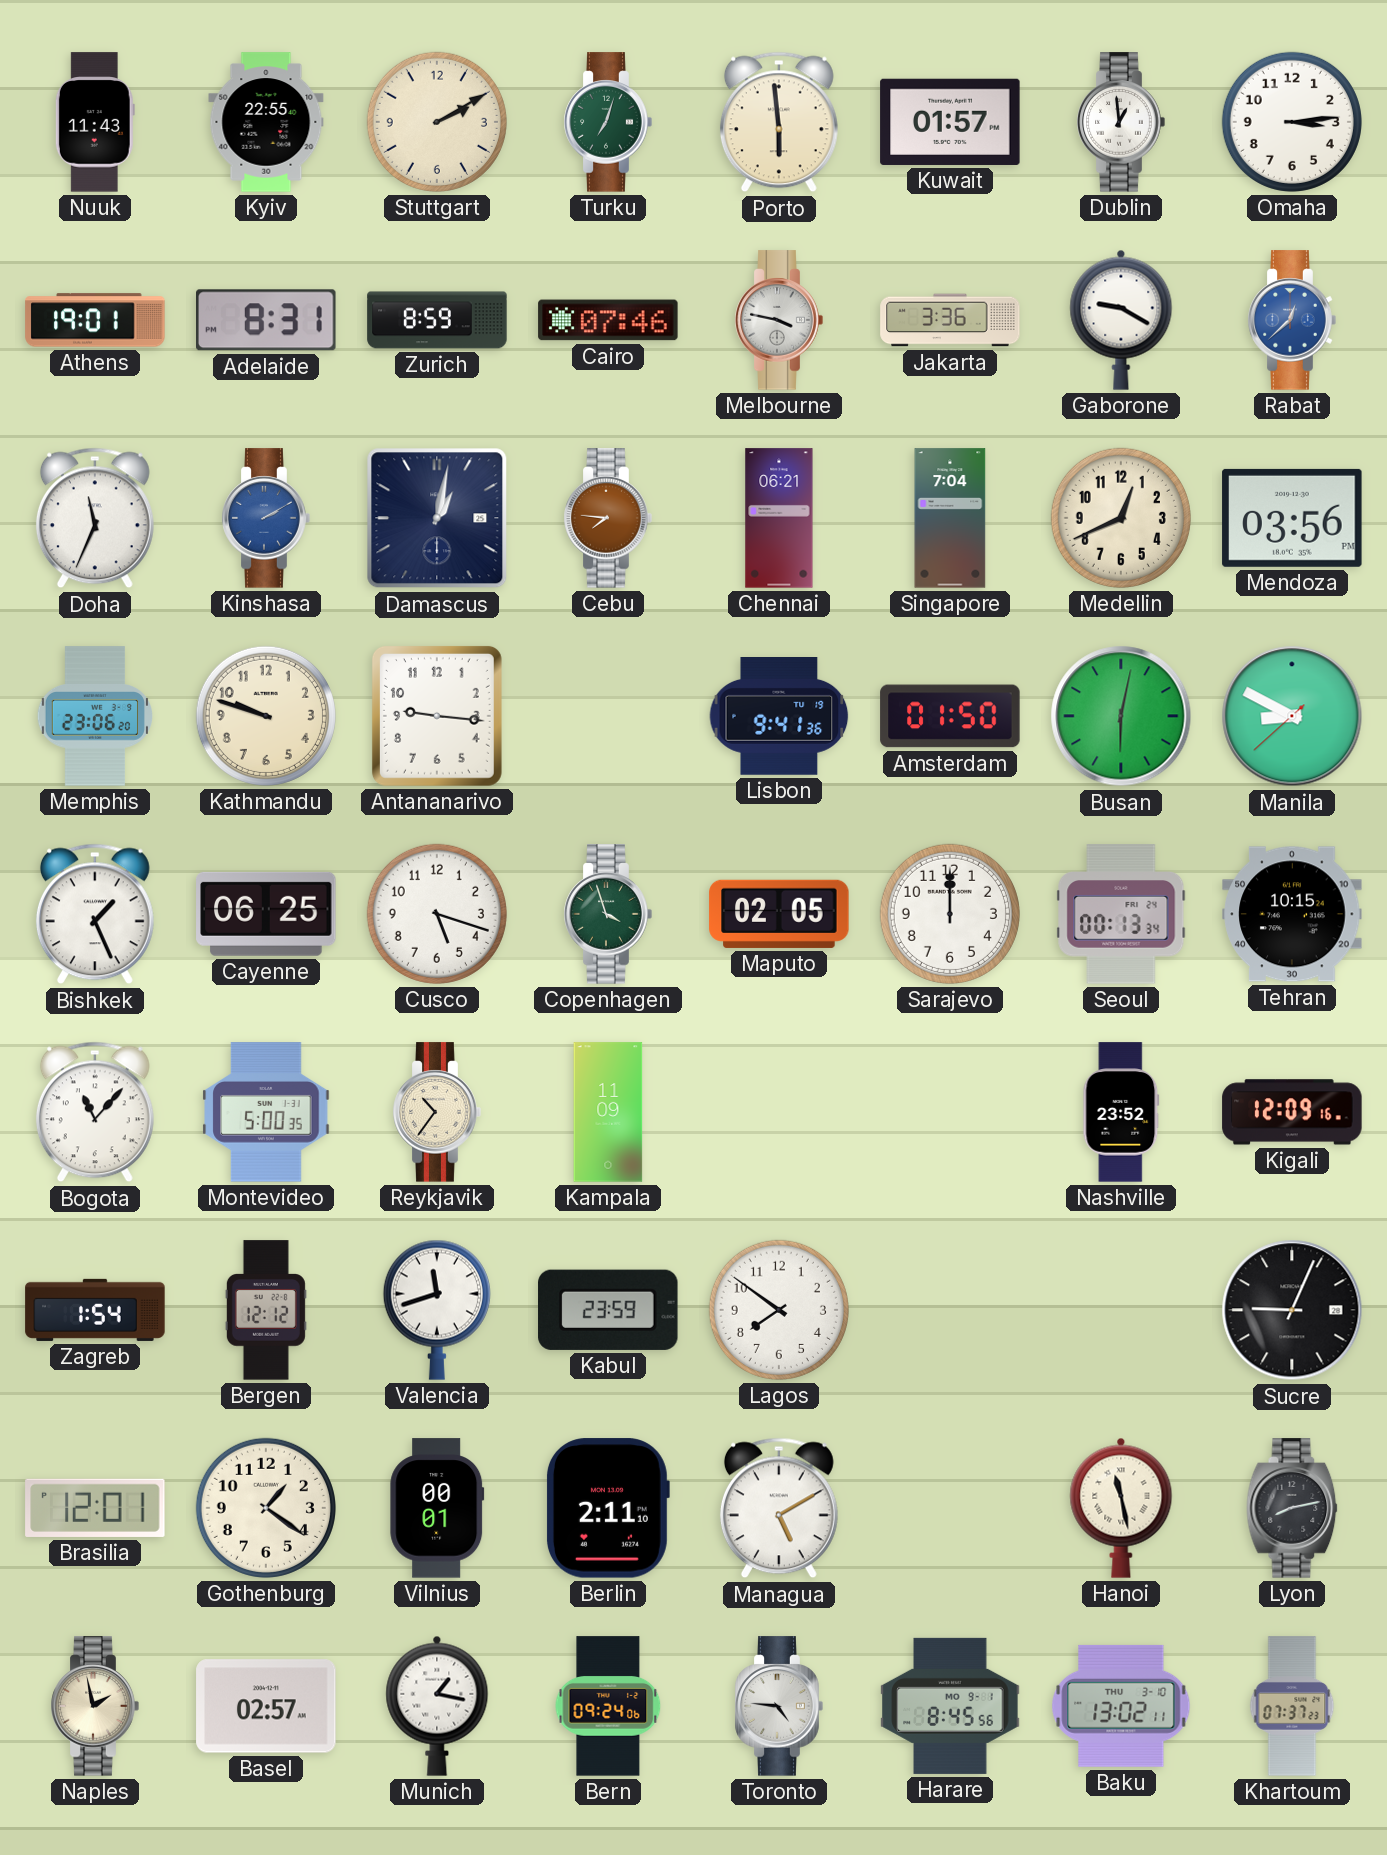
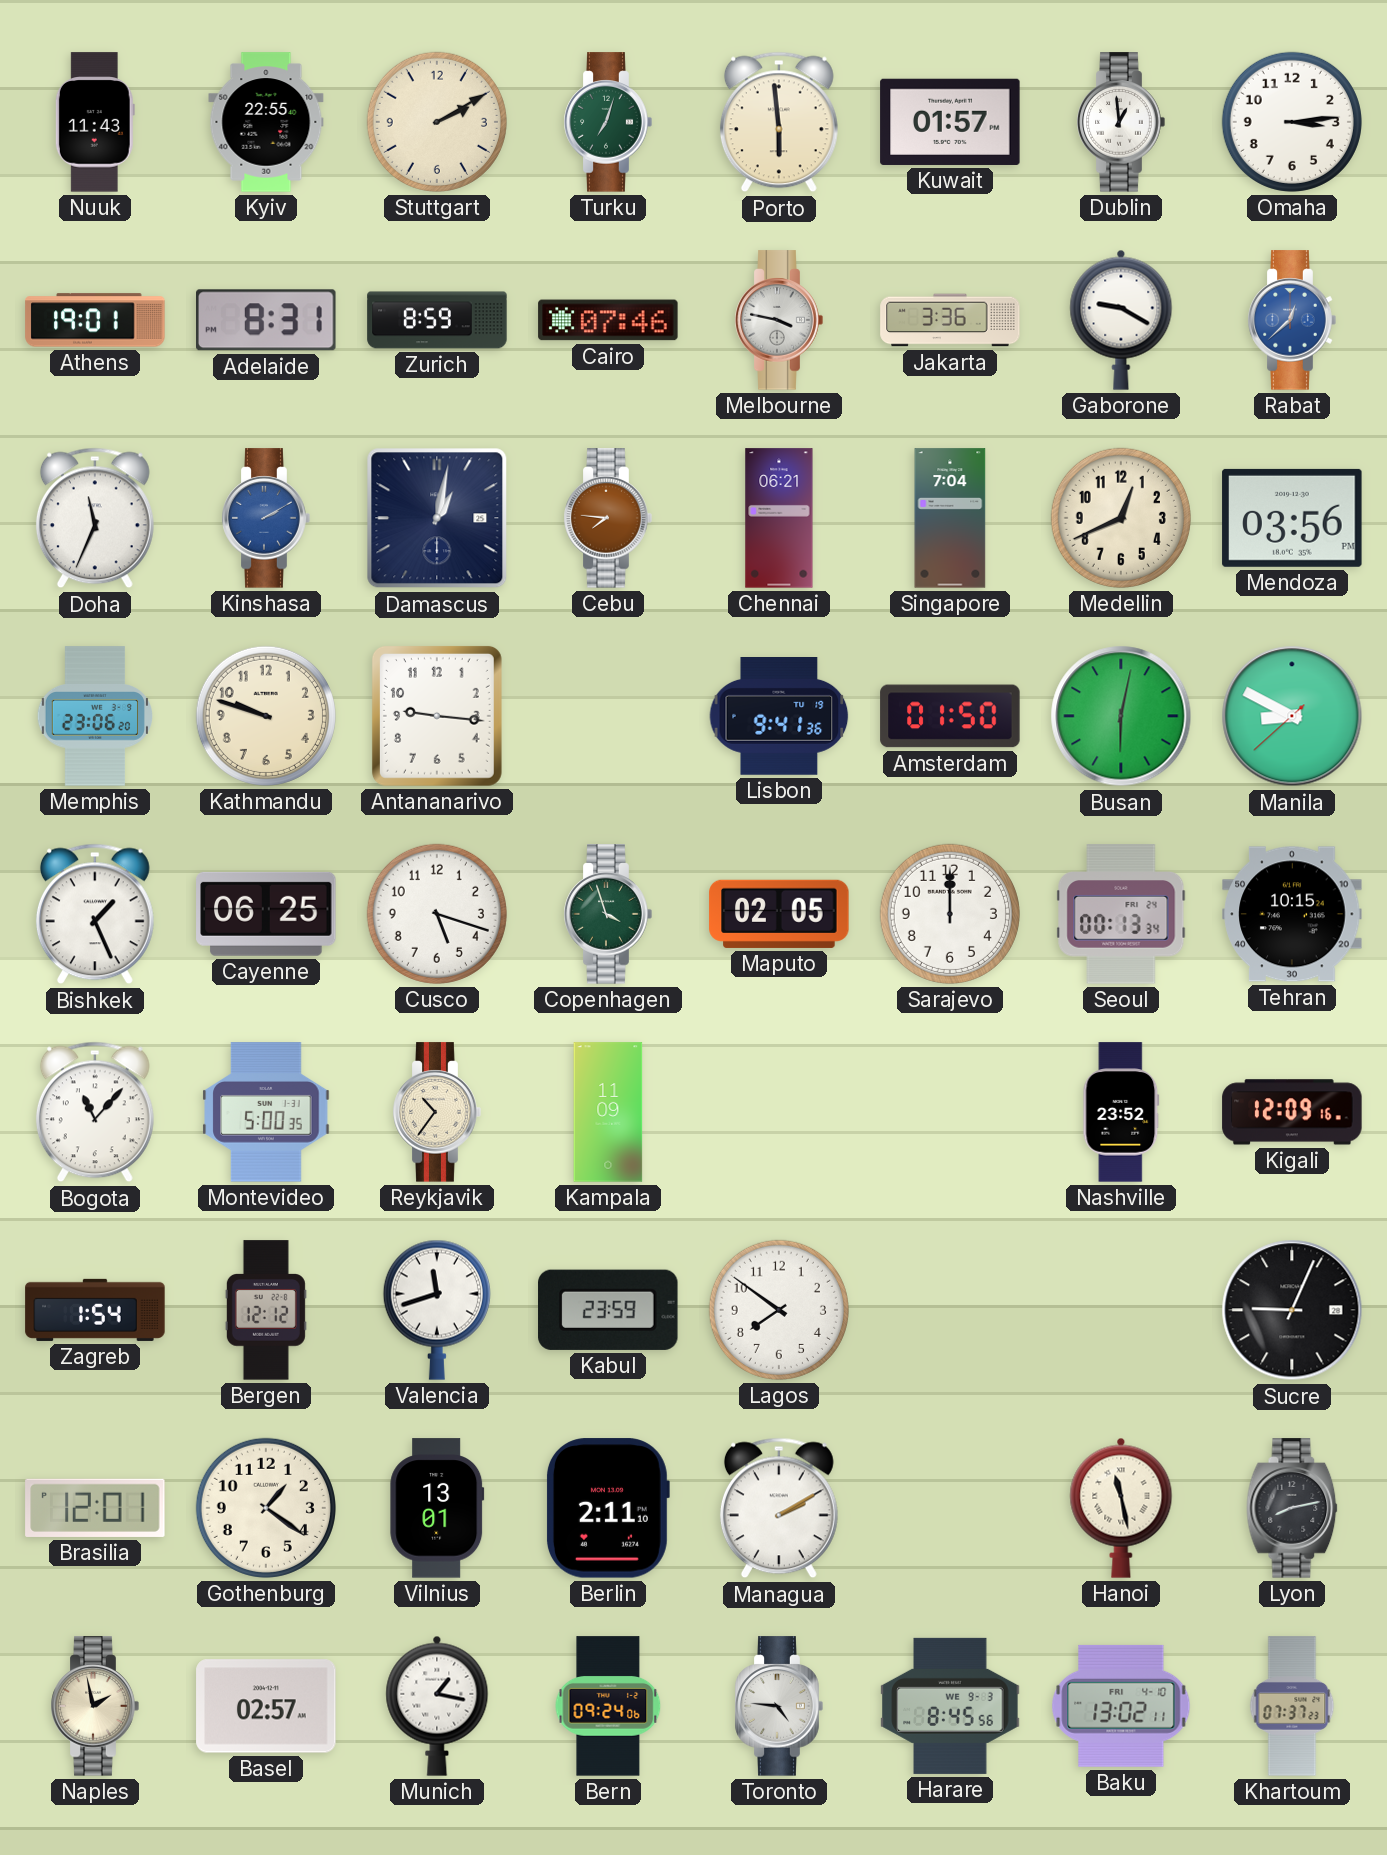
Vilnius: 00:01 -> 13:01 (437, 1508)
Managua: 5:10 -> 2:10 (779, 1508)
Harare date: MO 9-1 -> WE 9-3 (950, 1706)
Baku date: THU 3-10 -> FRI 4-10 (1121, 1706)
